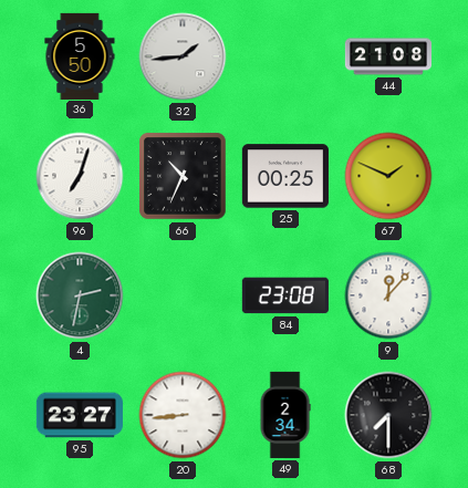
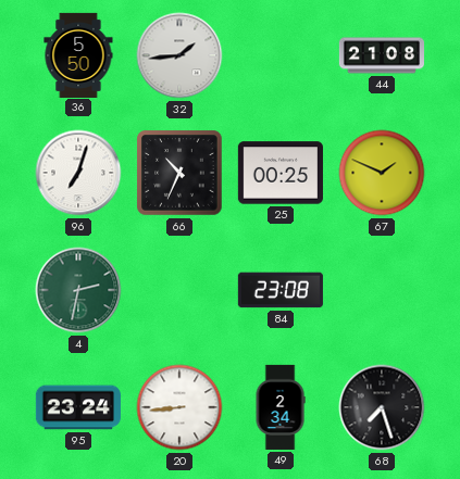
9: 12:07 -> none (388, 295)
95: 23:27 -> 23:24 (78, 407)
68: 7:30 -> 7:27 (382, 407)
